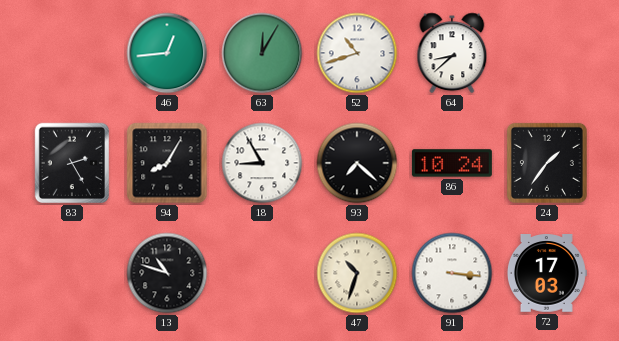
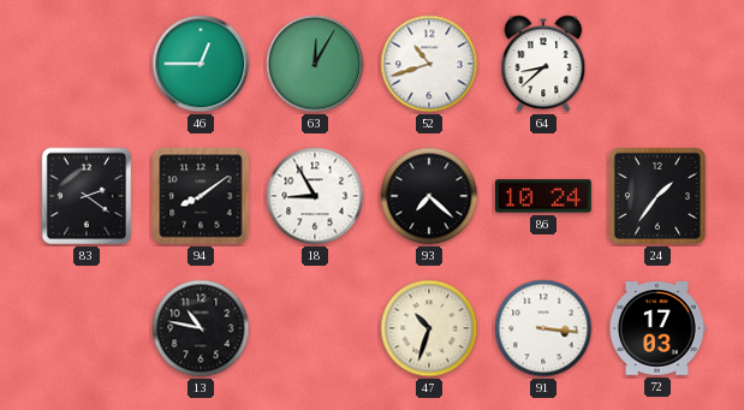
46: 12:44 -> 12:45 (201, 64)
83: 2:25 -> 2:21 (85, 196)
94: 8:05 -> 8:09 (201, 196)
13: 10:48 -> 10:47 (201, 328)
